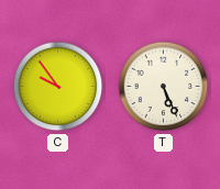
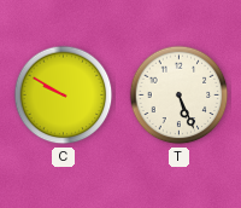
C: 9:54 -> 9:50 (64, 96)
